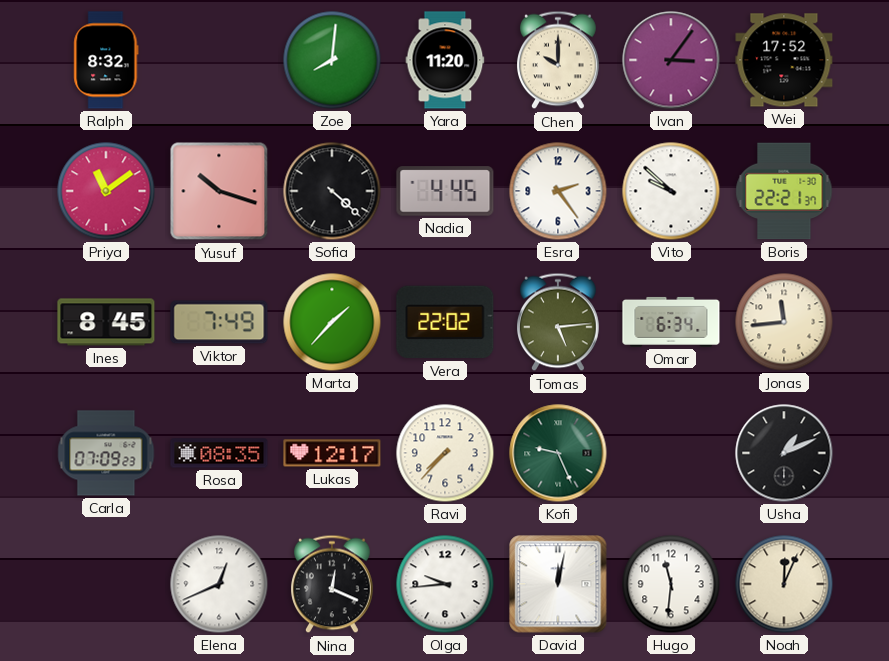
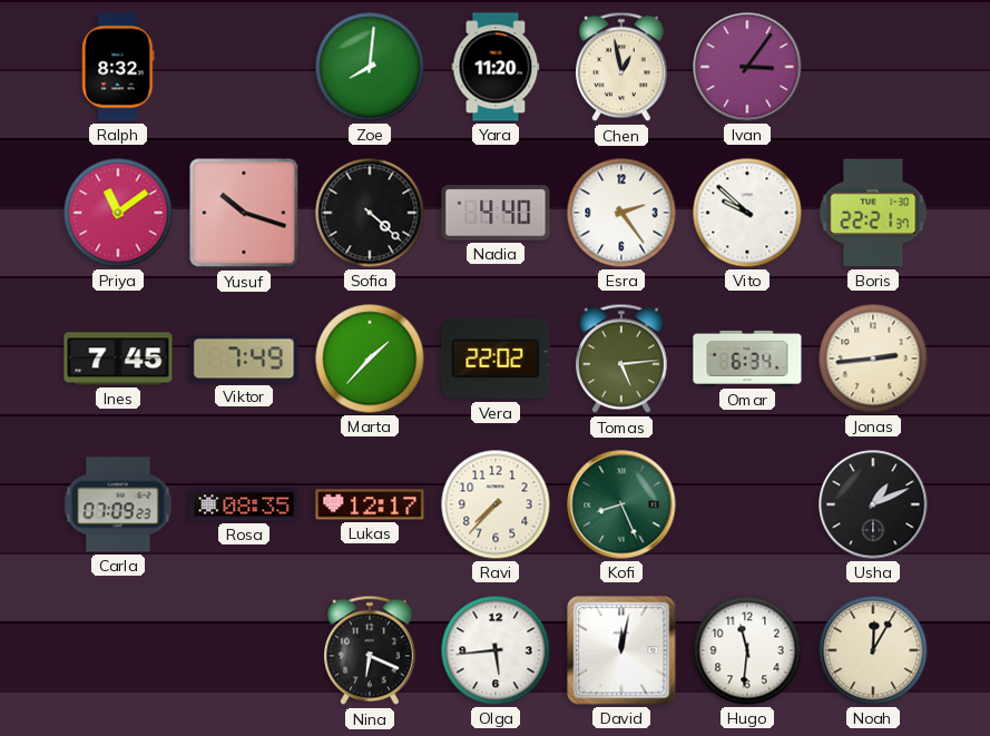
Chen: 10:00 -> 12:58 (623, 67)
Wei: 17:52 -> none (784, 60)
Nadia: 4:45 -> 4:40 (496, 213)
Ines: 8:45 -> 7:45 (118, 359)
Jonas: 11:44 -> 2:44 (873, 359)
Kofi: 9:26 -> 8:26 (621, 504)
Elena: 12:41 -> none (219, 584)
Nina: 12:19 -> 6:19 (371, 650)
Olga: 9:44 -> 5:44 (496, 650)
Noah: 12:04 -> 12:05 (873, 650)
